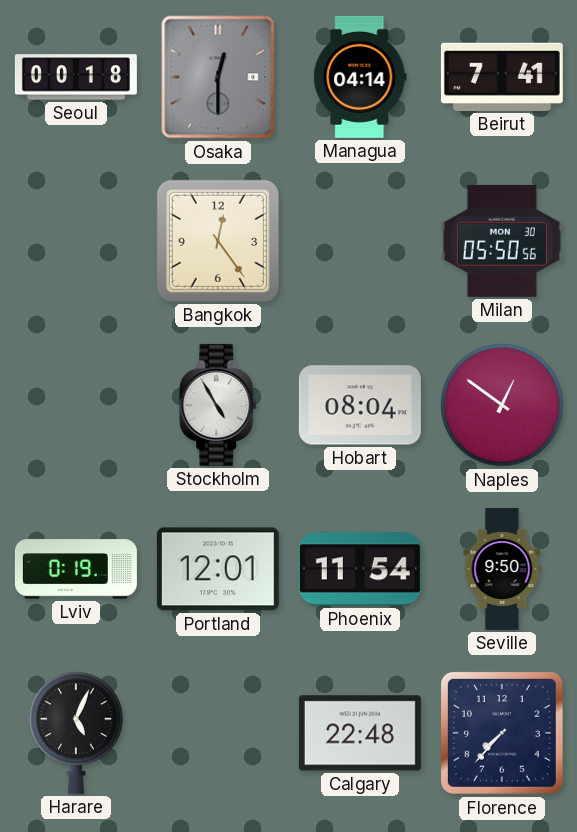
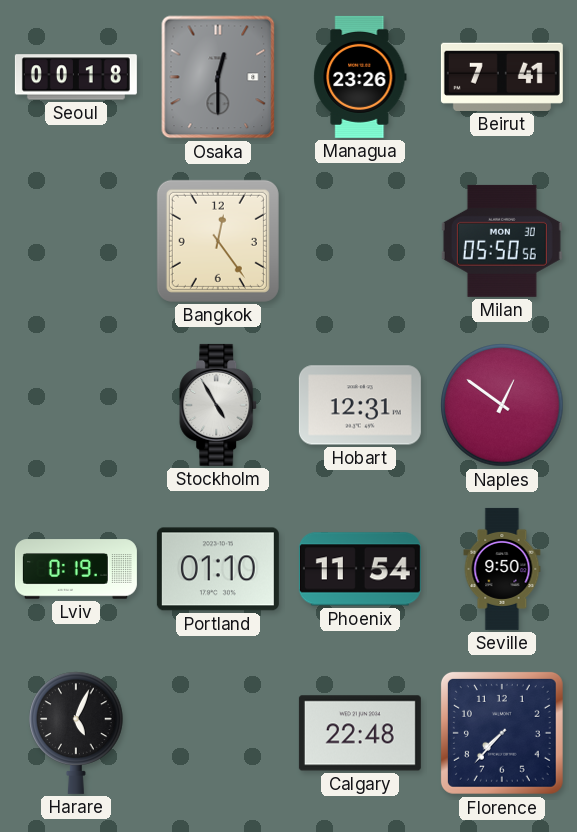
Managua: 04:14 -> 23:26 (360, 77)
Hobart: 08:04 -> 12:31 (360, 405)
Portland: 12:01 -> 01:10 (218, 569)
